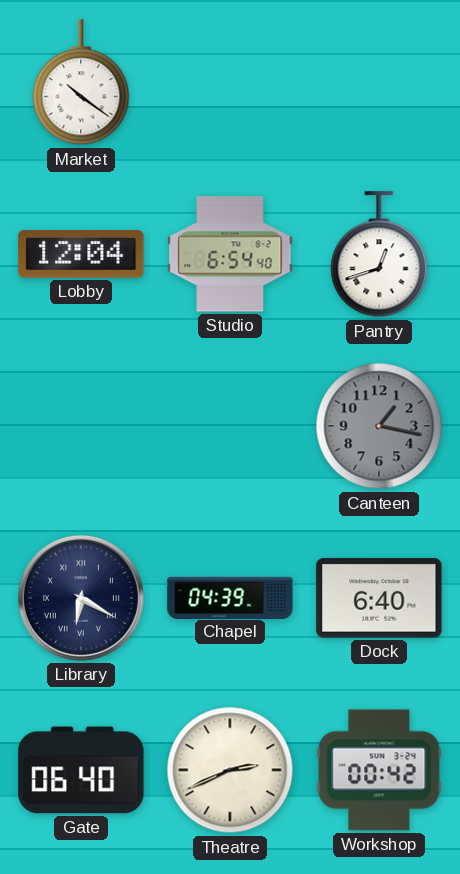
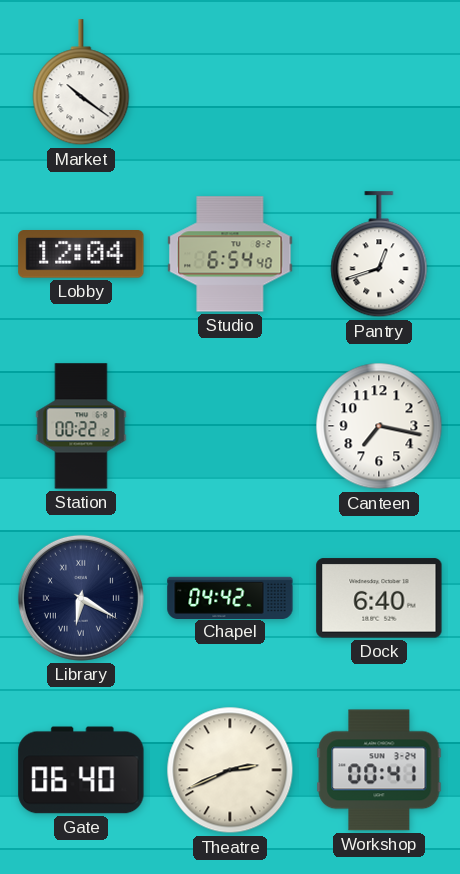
Station: none -> 00:22 (81, 426)
Canteen: 1:17 -> 7:17 (379, 426)
Canteen dial: grey -> white (379, 426)
Chapel: 04:39 -> 04:42 (230, 597)
Workshop: 00:42 -> 00:41 (379, 770)
